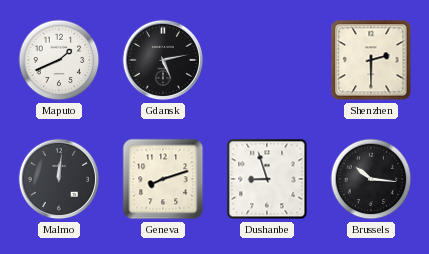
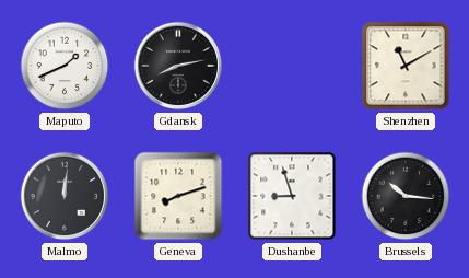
Gdansk: 5:13 -> 8:13 (178, 66)
Shenzhen: 2:30 -> 11:10 (406, 66)
